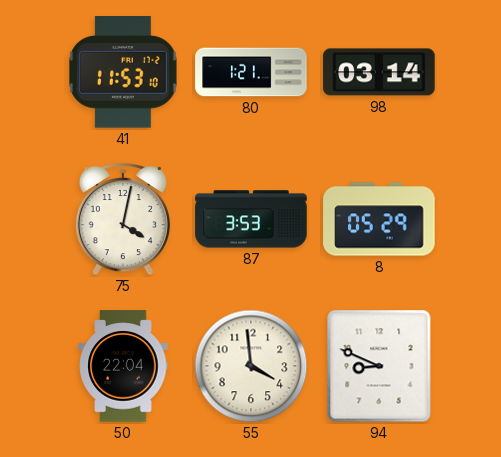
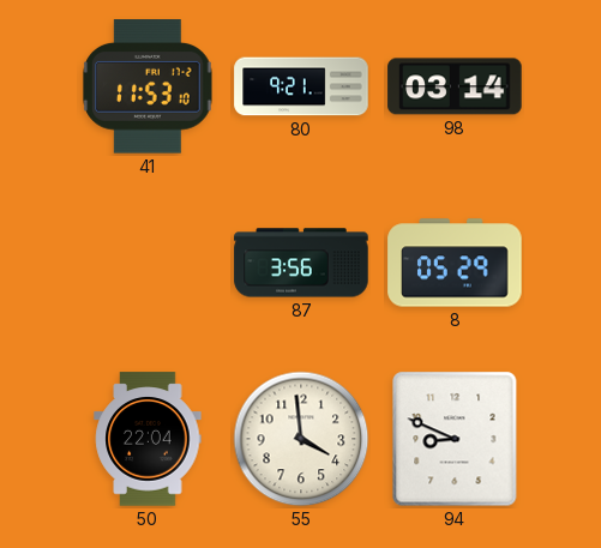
80: 1:21 -> 9:21 (301, 86)
75: 4:02 -> none (123, 220)
87: 3:53 -> 3:56 (301, 263)
